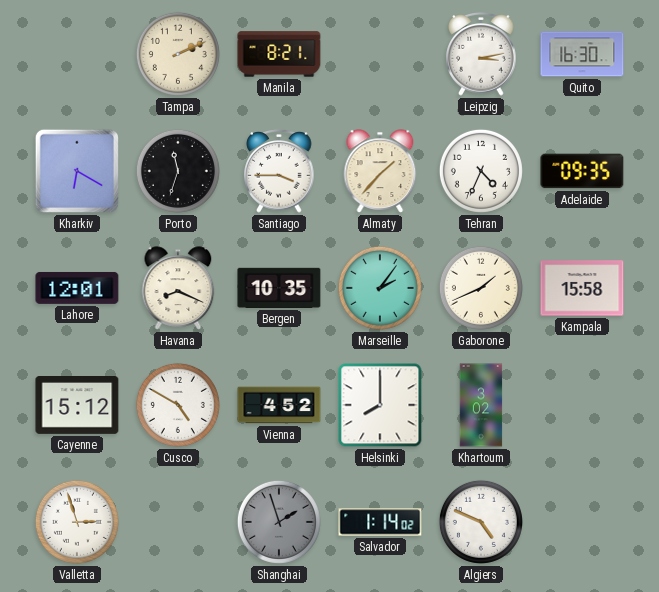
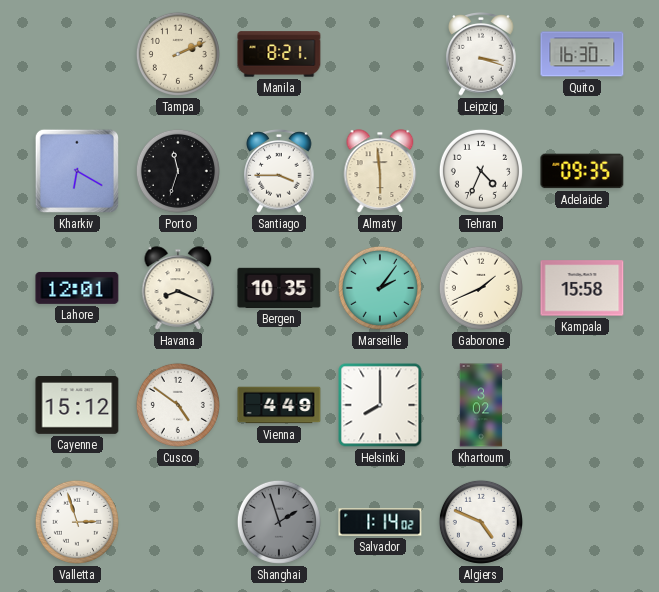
Leipzig: 3:13 -> 3:18 (481, 55)
Almaty: 1:37 -> 5:59 (380, 171)
Cusco: 4:50 -> 4:51 (178, 405)
Vienna: 4:52 -> 4:49 (279, 405)
